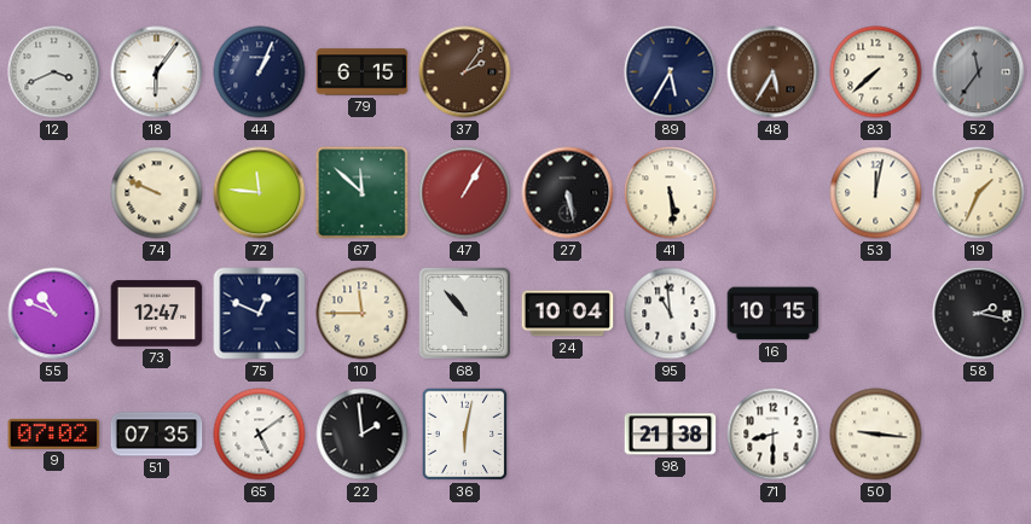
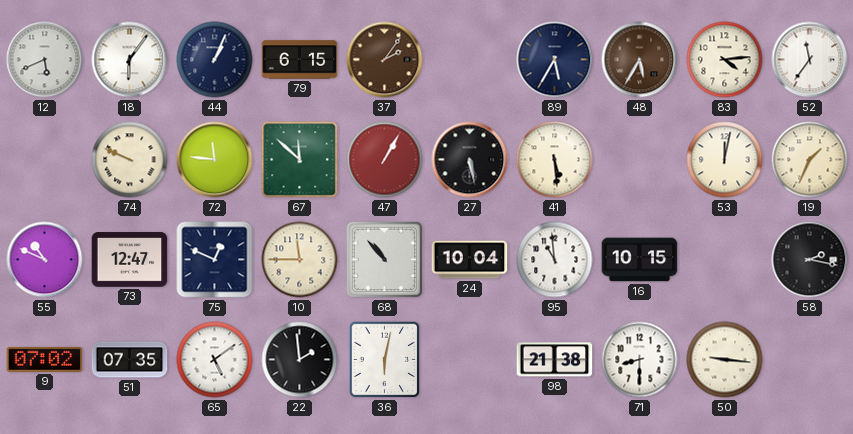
12: 3:41 -> 5:41 (45, 60)
83: 7:38 -> 4:14 (725, 60)
52 dial: grey -> white (810, 60)
